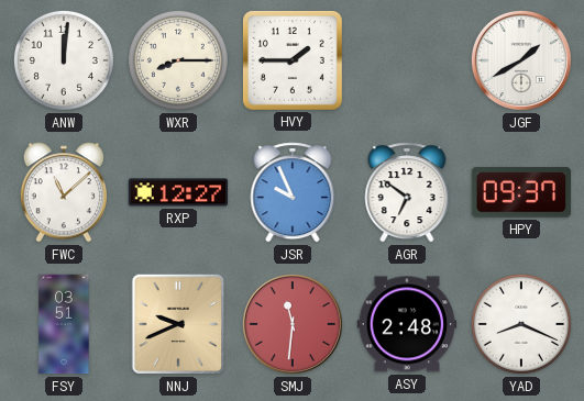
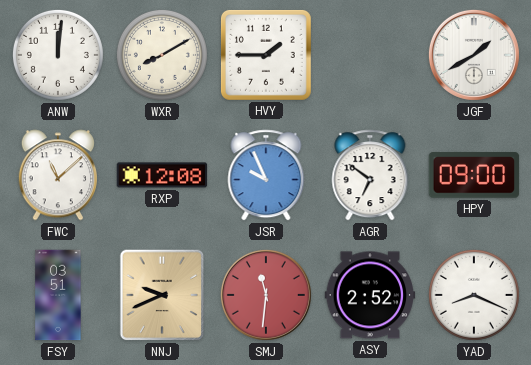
WXR: 8:15 -> 8:10 (162, 55)
RXP: 12:27 -> 12:08 (162, 175)
HPY: 09:37 -> 09:00 (474, 175)
ASY: 2:48 -> 2:52 (370, 295)
